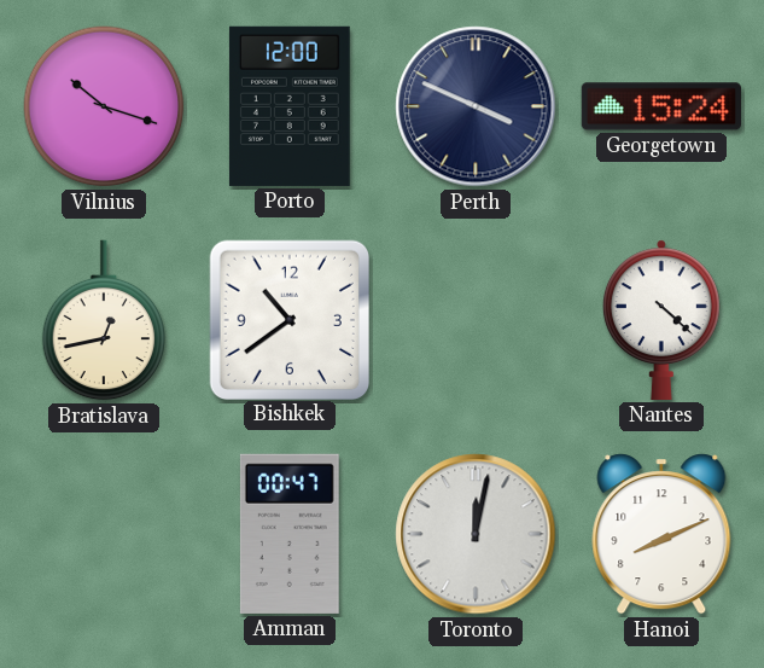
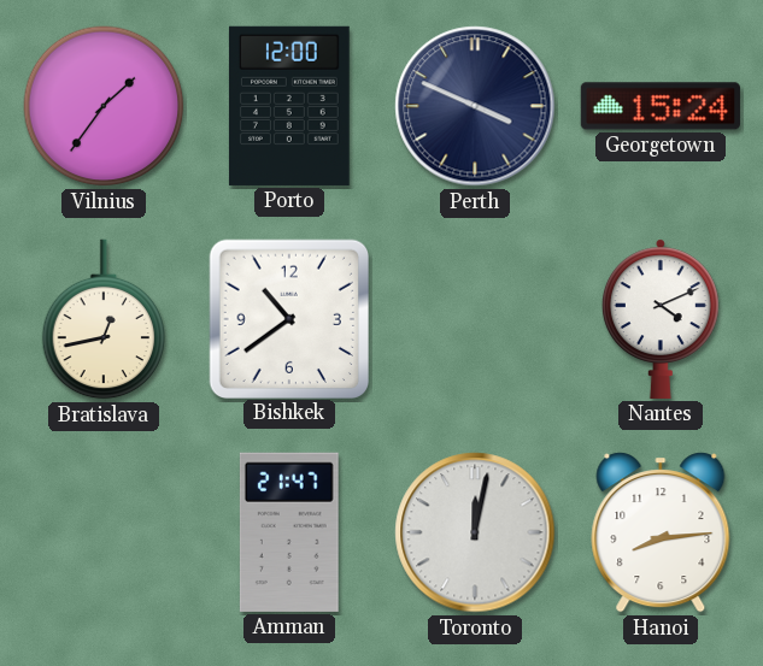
Vilnius: 10:18 -> 1:36 (104, 106)
Nantes: 4:22 -> 4:11 (661, 319)
Amman: 00:47 -> 21:47 (289, 532)
Hanoi: 8:11 -> 8:14 (661, 532)
